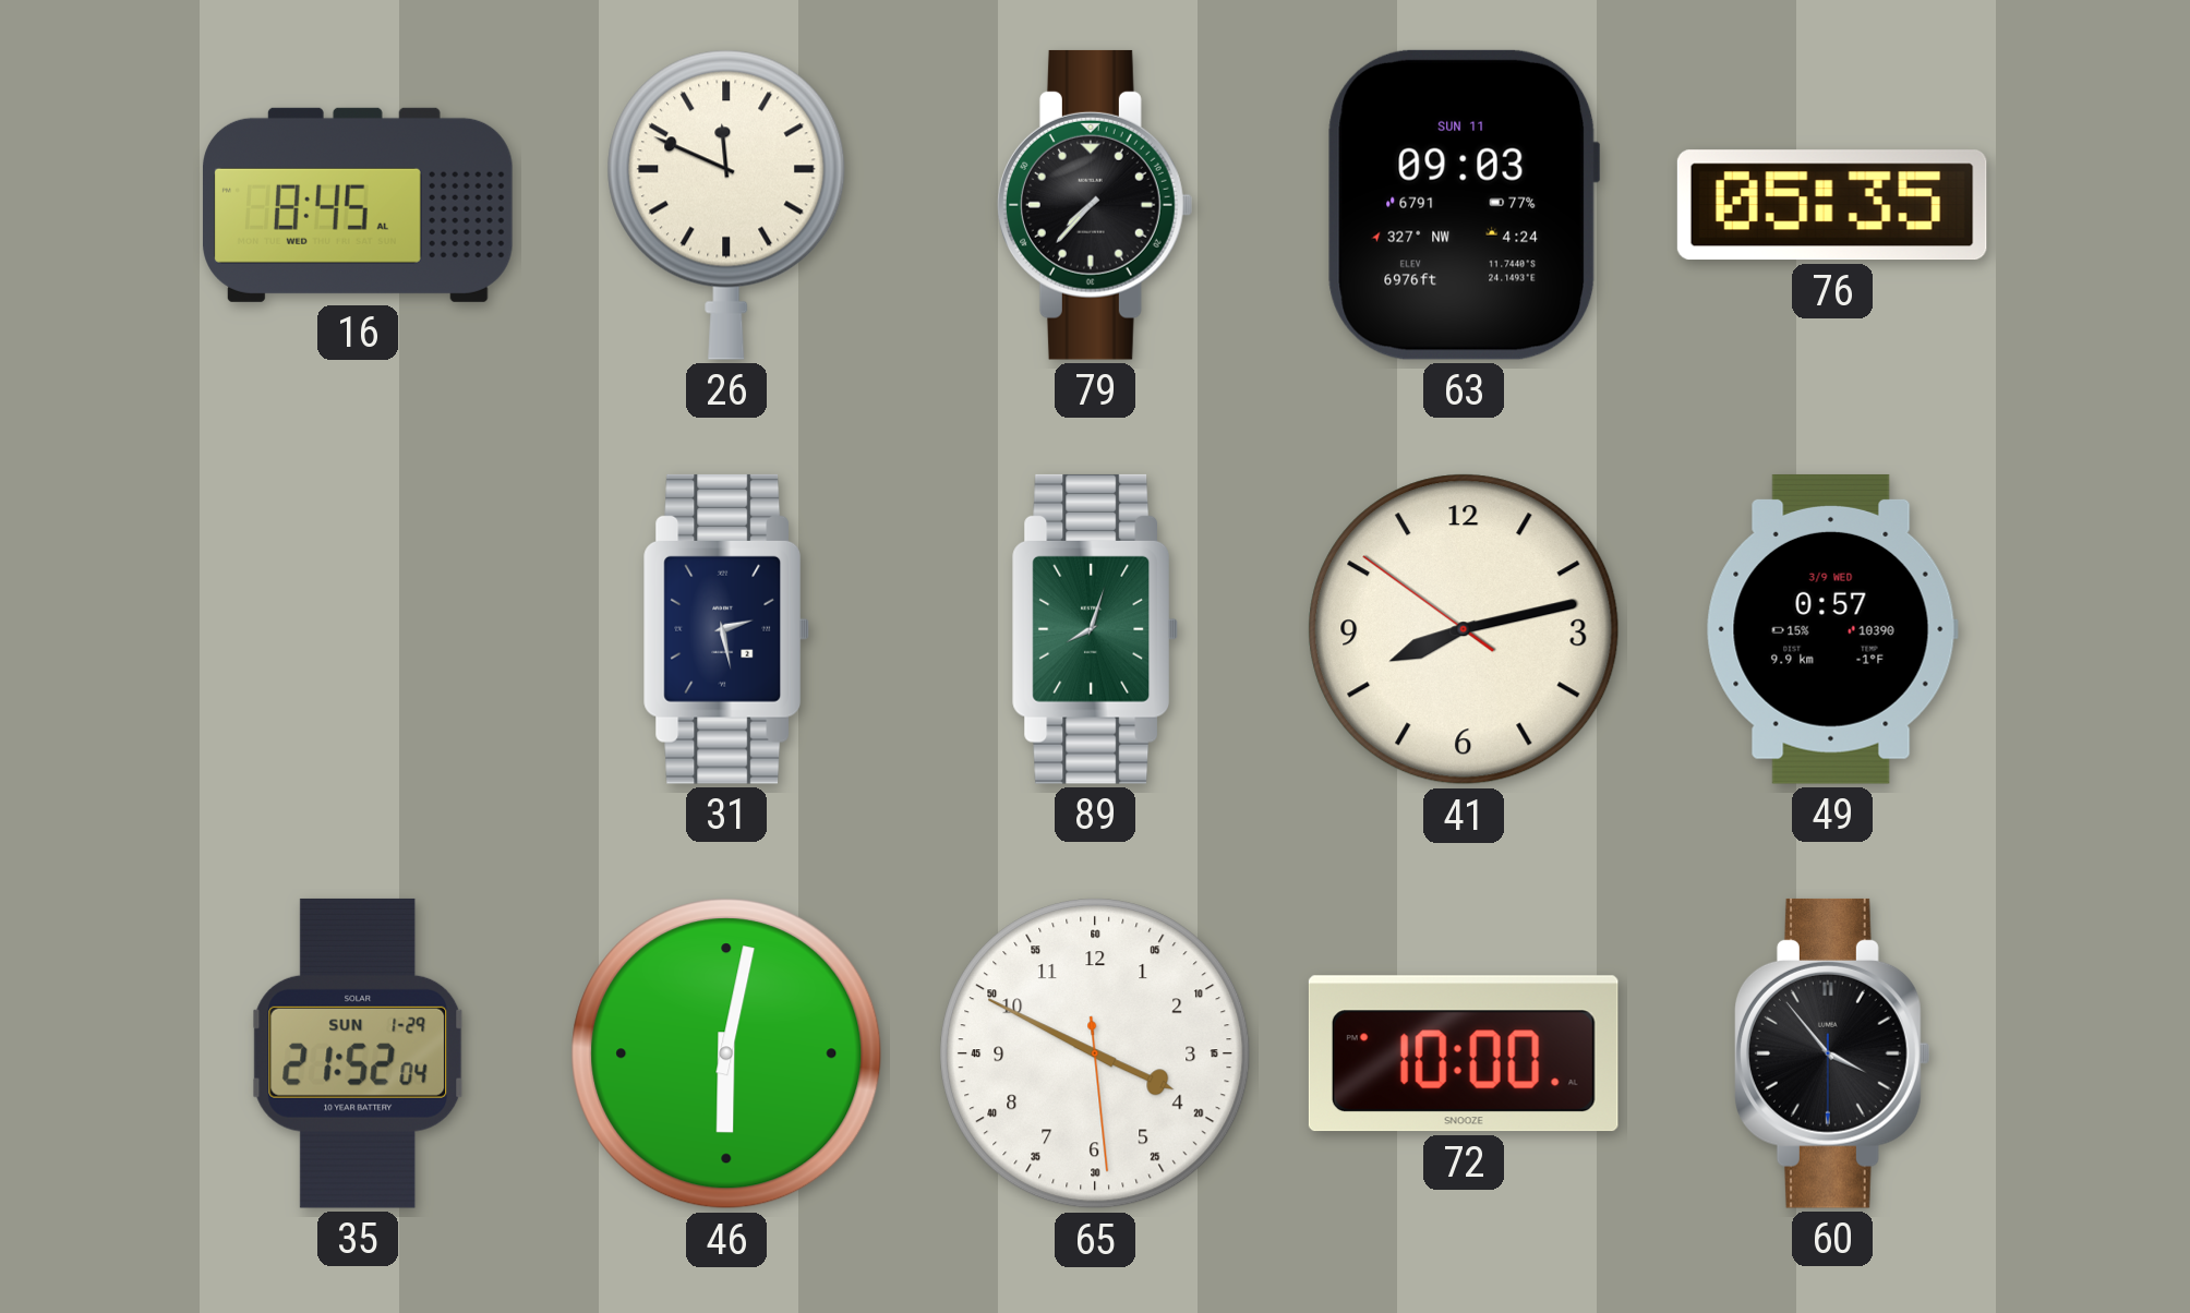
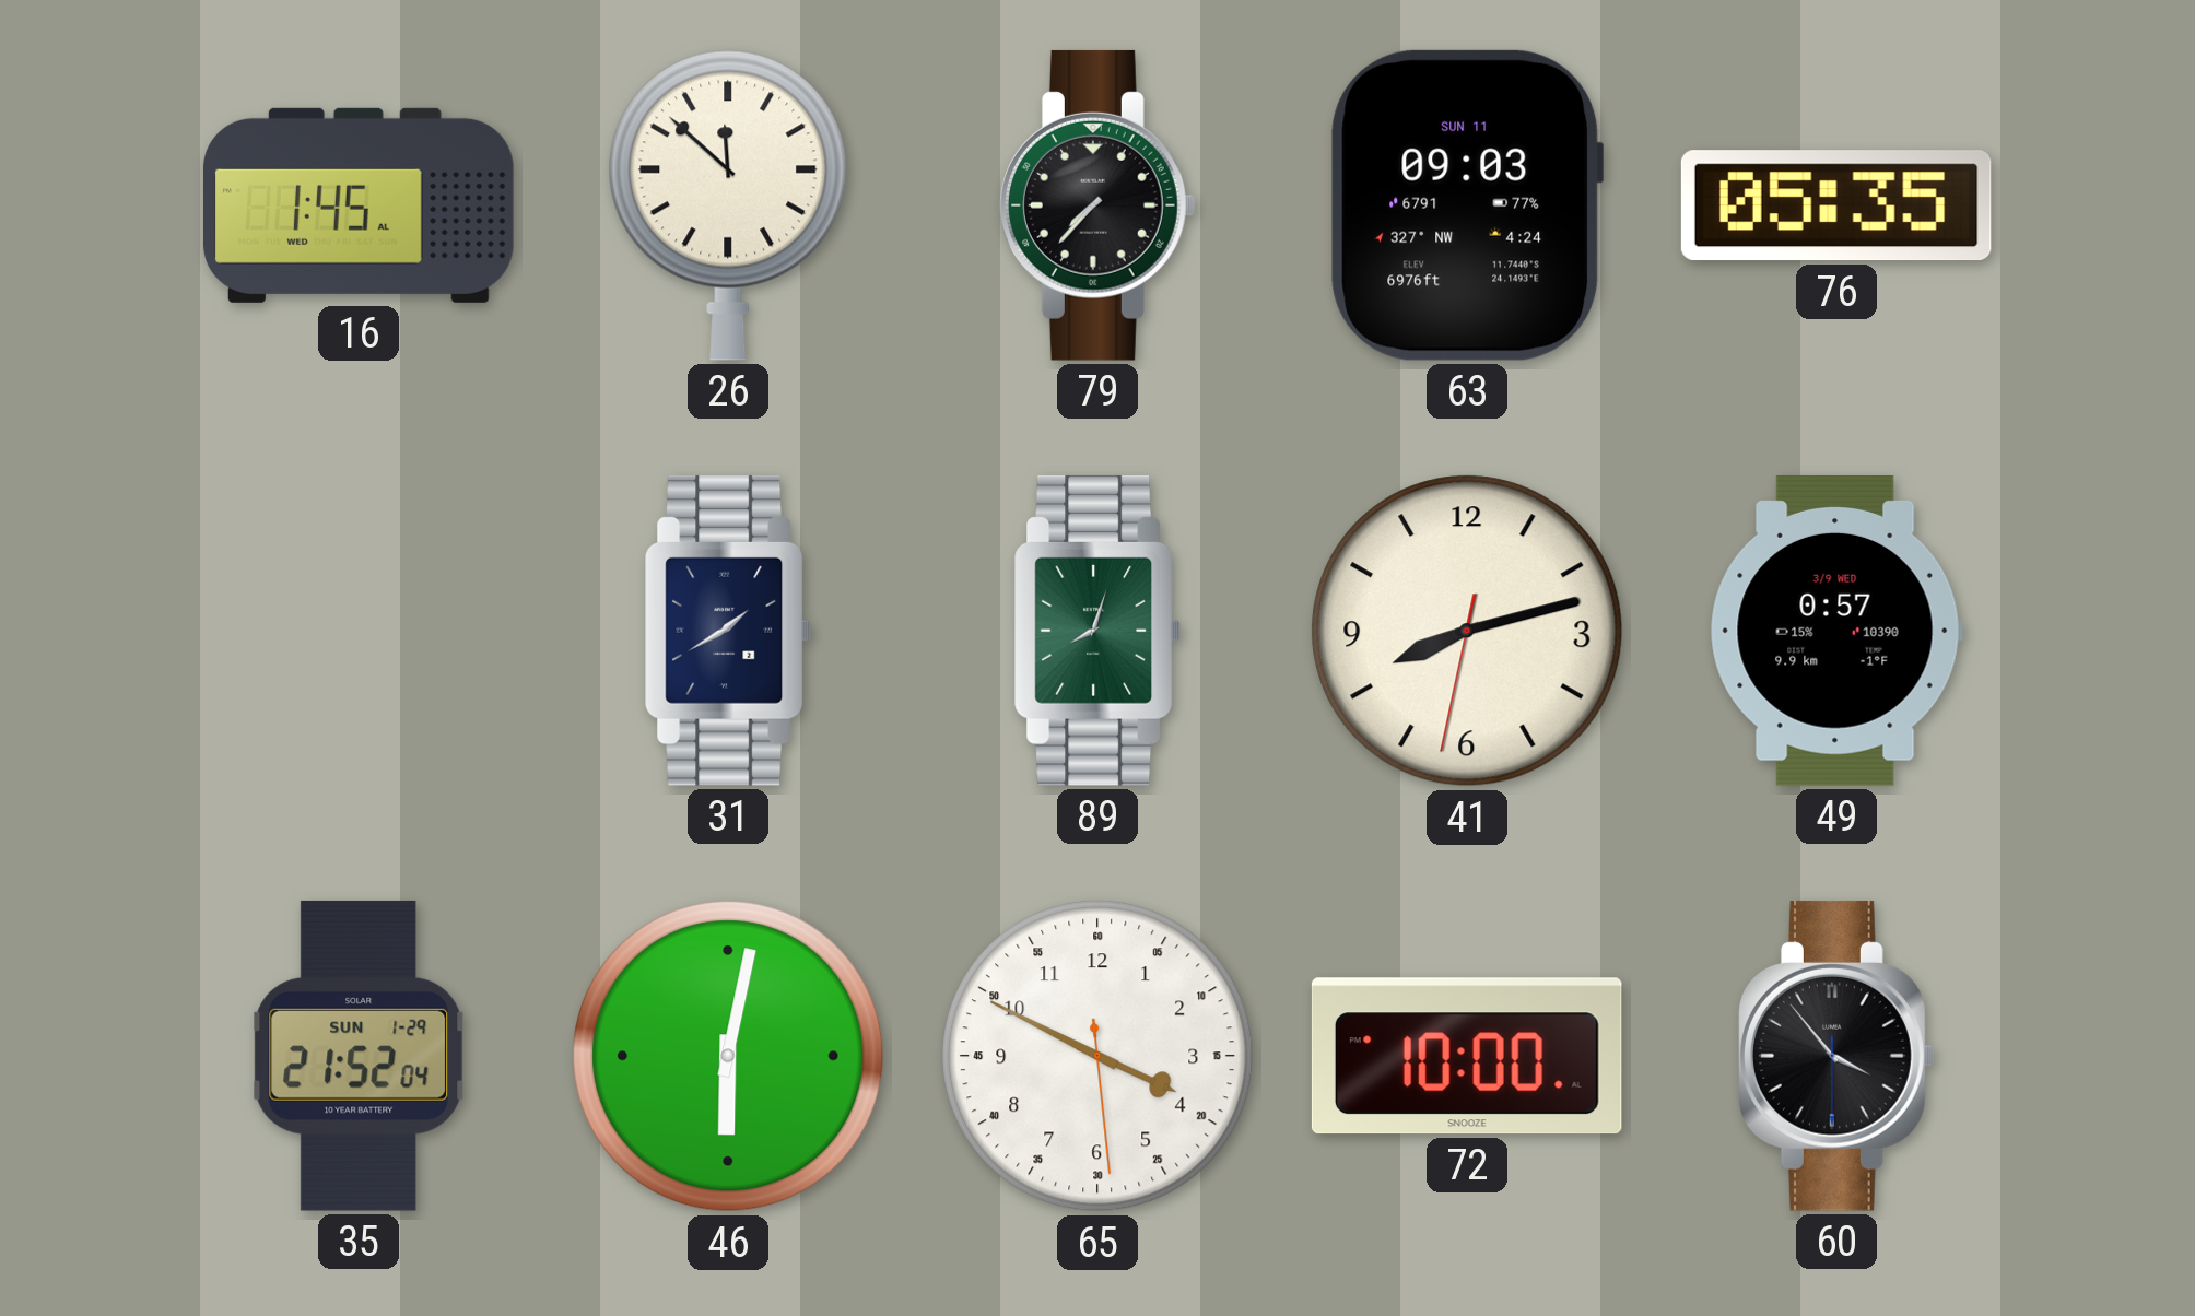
16: 8:45 -> 1:45 (360, 205)
26: 11:49 -> 11:52 (728, 205)
31: 2:28 -> 1:40 (727, 631)
41: 8:12:51 -> 8:12:32 (1467, 631)
